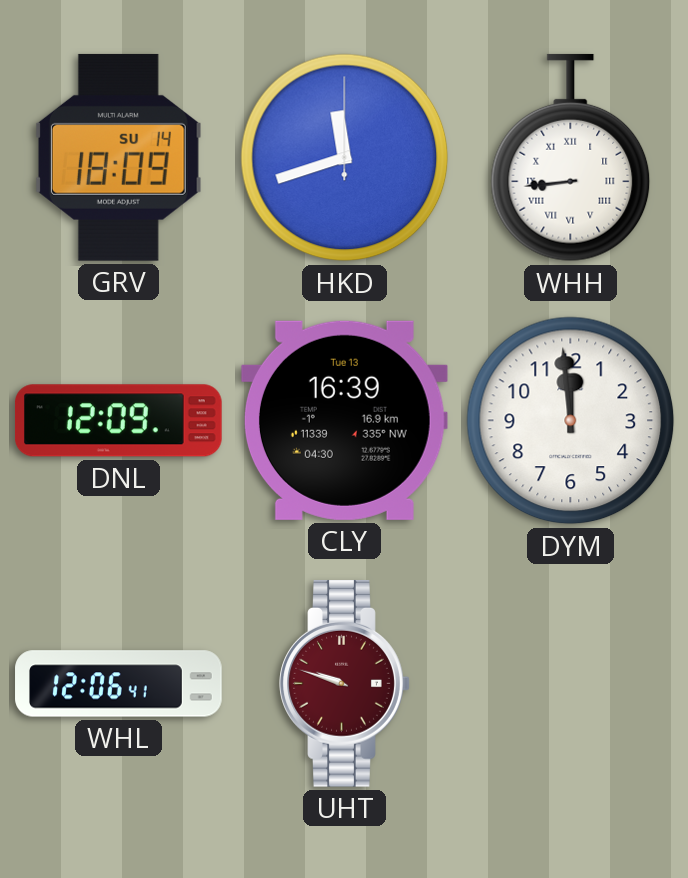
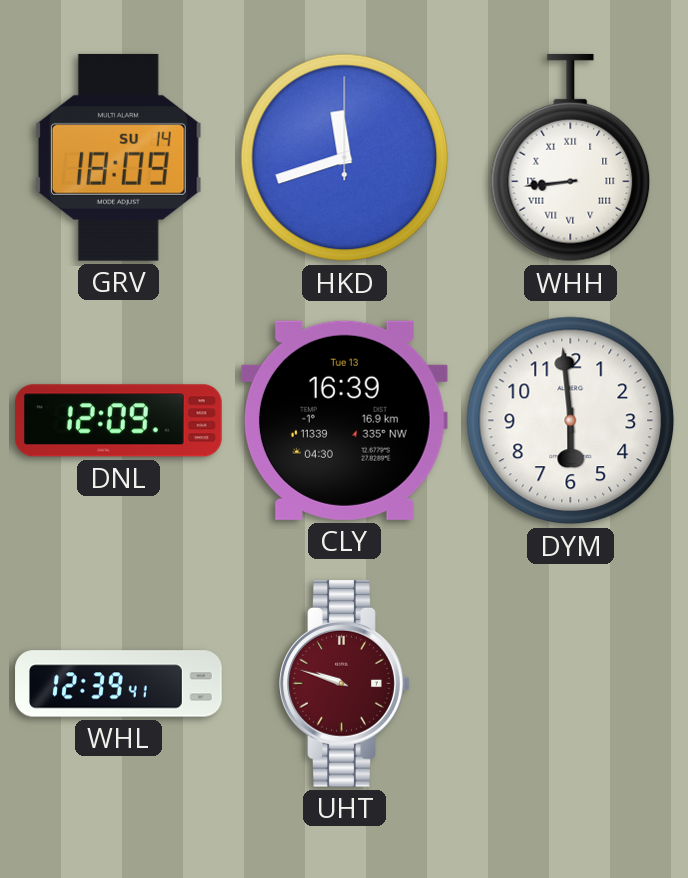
DYM: 11:59 -> 5:59 (571, 421)
WHL: 12:06 -> 12:39 (119, 684)
